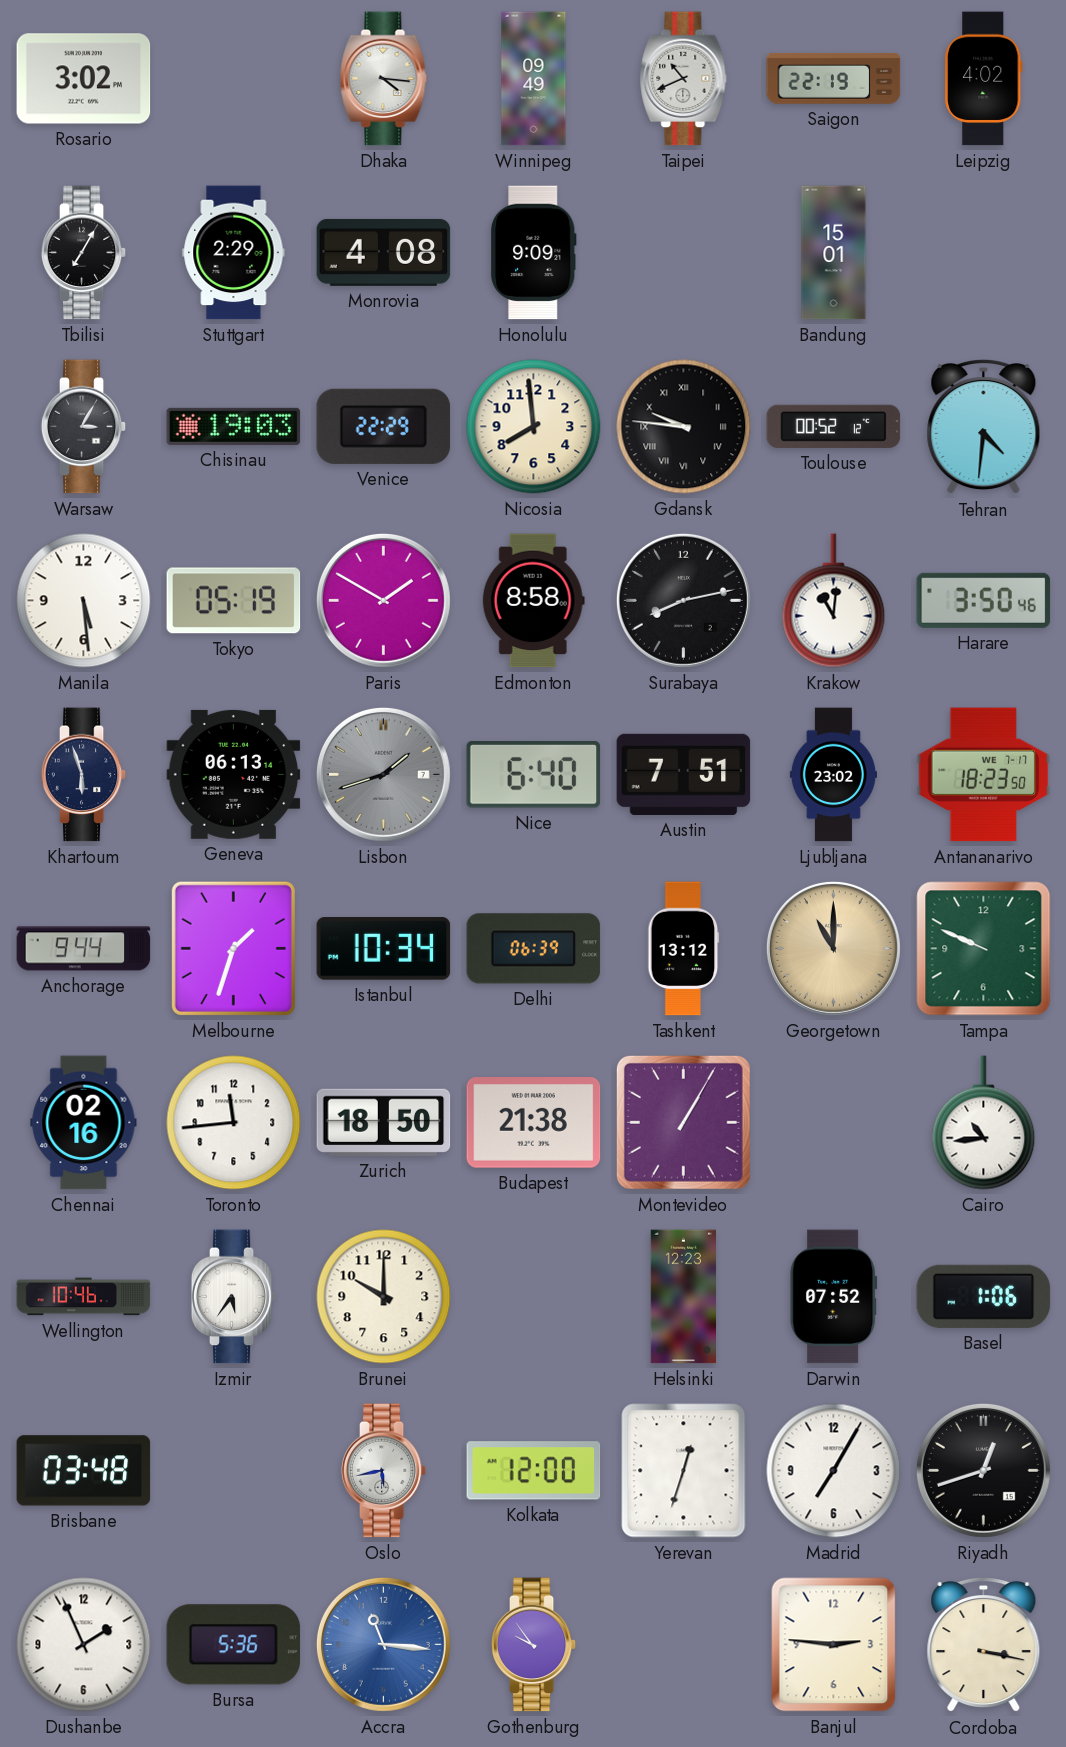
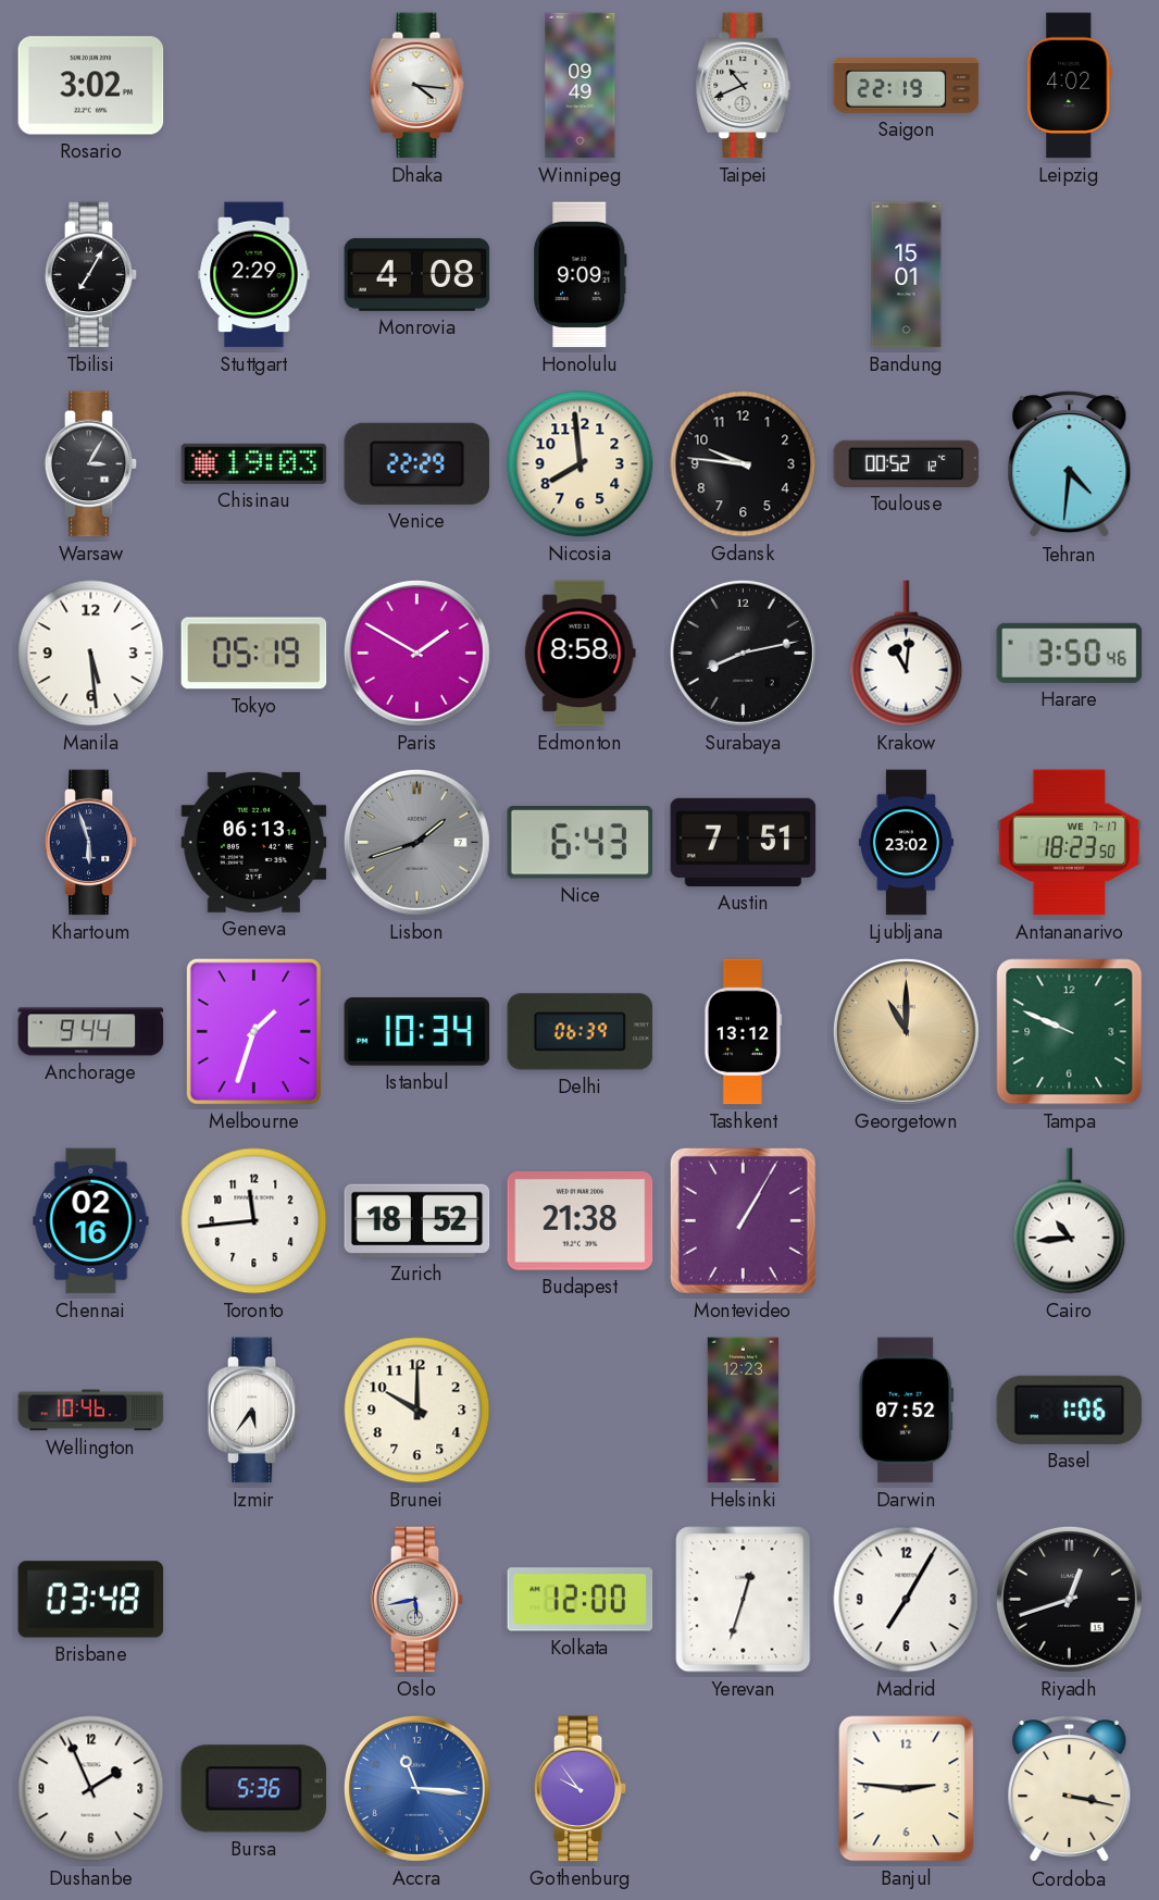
Gdansk numerals: Roman -> Arabic (744, 464)
Nice: 6:40 -> 6:43 (581, 843)
Zurich: 18:50 -> 18:52 (418, 1220)
